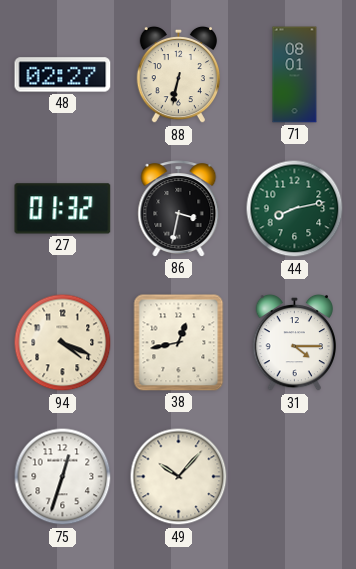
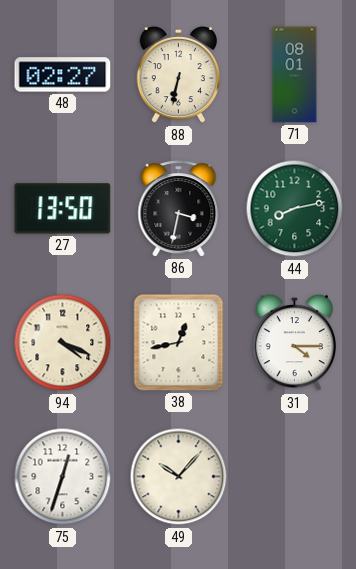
27: 01:32 -> 13:50 (63, 209)
